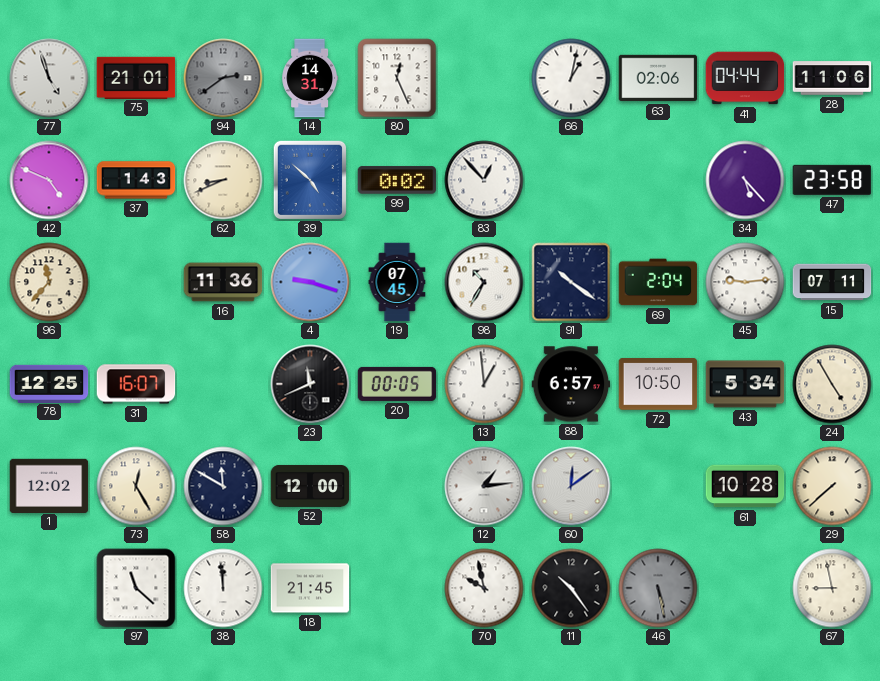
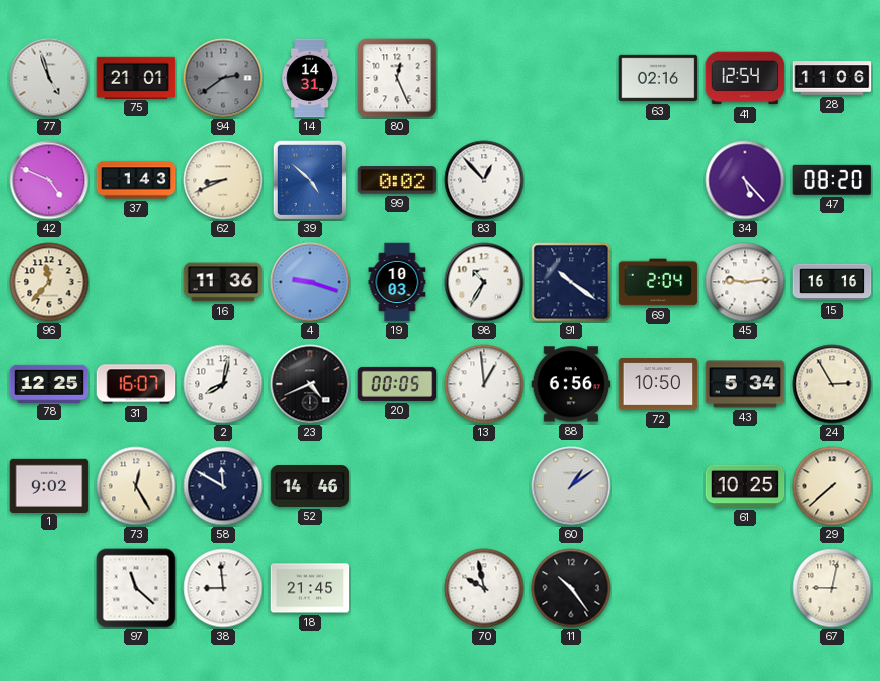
66: 1:02 -> none (571, 78)
63: 02:06 -> 02:16 (658, 78)
41: 04:44 -> 12:54 (745, 78)
47: 23:58 -> 08:20 (832, 180)
19: 07:45 -> 10:03 (397, 282)
15: 07:11 -> 16:16 (832, 282)
2: none -> 8:02 (223, 384)
23: 11:41 -> 4:41 (310, 384)
88: 6:57 -> 6:56 (571, 384)
24: 4:55 -> 2:55 (832, 384)
1: 12:02 -> 9:02 (49, 485)
52: 12:00 -> 14:46 (310, 486)
12: 1:14 -> none (484, 486)
60: 12:09 -> 1:09 (571, 486)
61: 10:28 -> 10:25 (745, 486)
38: 11:59 -> 8:59 (223, 588)
46: 5:28 -> none (658, 588)
67: 8:58 -> 9:02 (832, 588)
